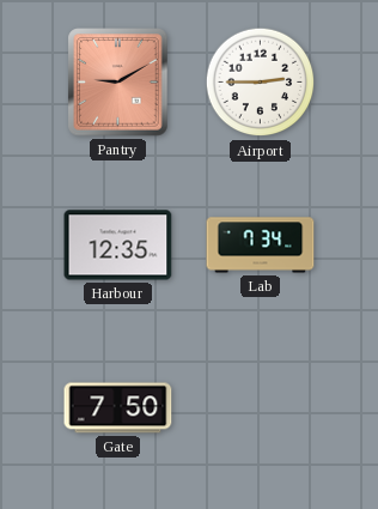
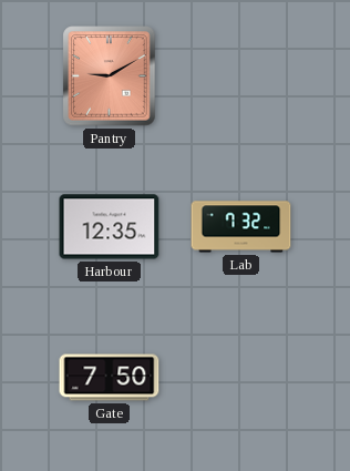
Airport: 2:45 -> none (261, 83)
Lab: 7:34 -> 7:32 (241, 227)
